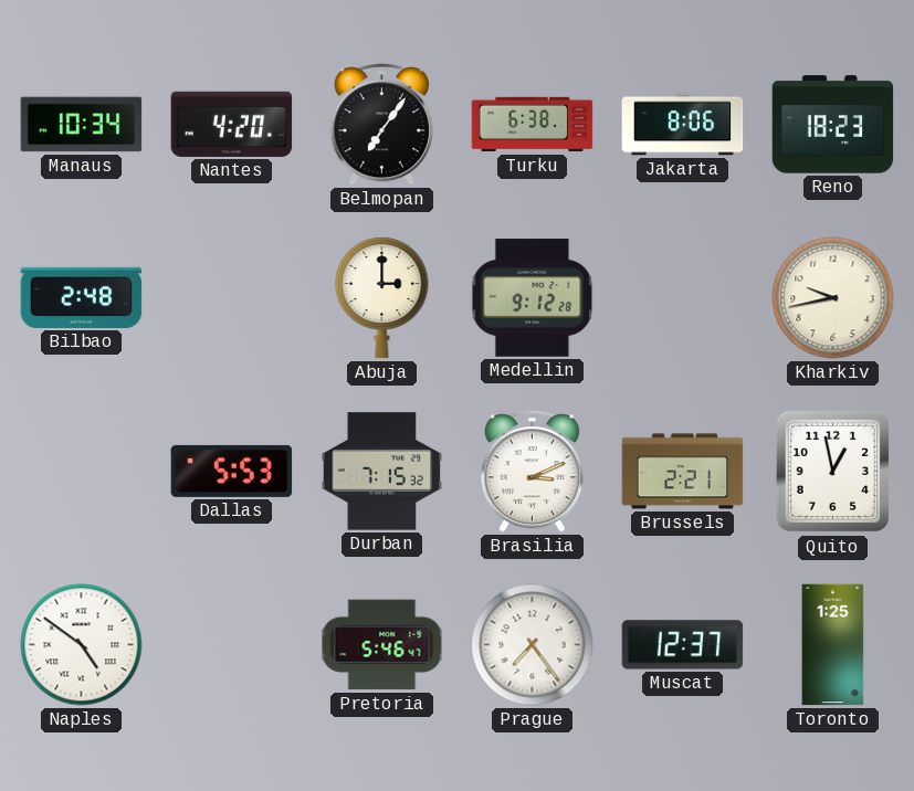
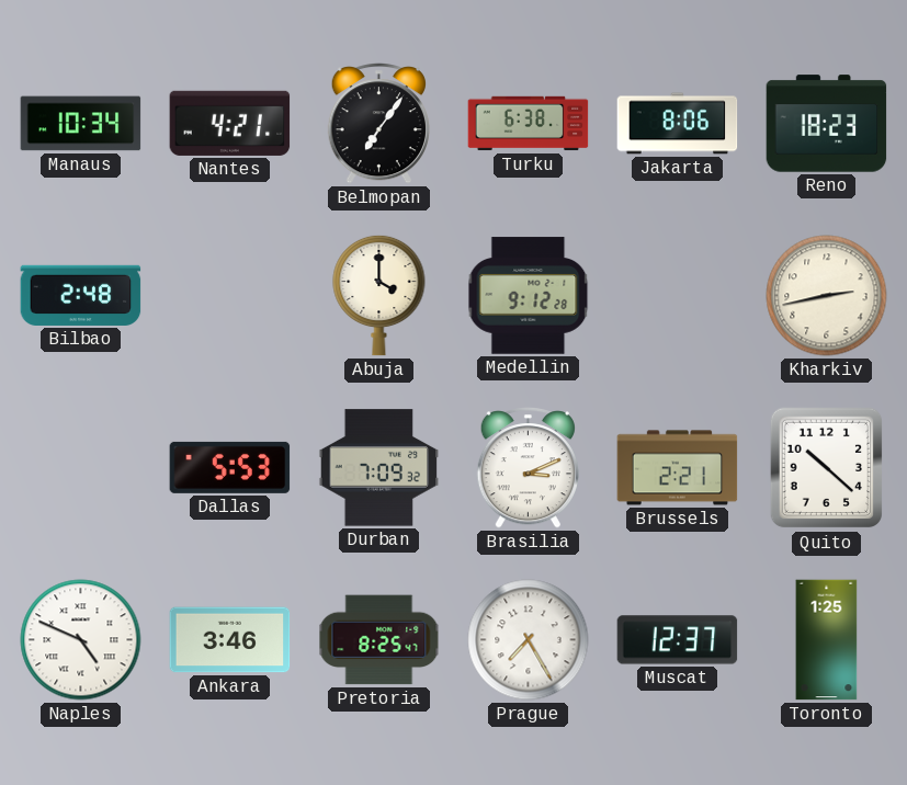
Nantes: 4:20 -> 4:21 (230, 123)
Abuja: 3:00 -> 4:00 (379, 295)
Kharkiv: 9:43 -> 2:43 (827, 296)
Durban: 7:15 -> 7:09 (379, 468)
Quito: 12:58 -> 10:22 (827, 468)
Naples: 4:51 -> 4:49 (81, 640)
Ankara: none -> 3:46 (230, 640)
Pretoria: 5:46 -> 8:25 (379, 640)
Prague: 7:24 -> 7:25 (529, 640)
